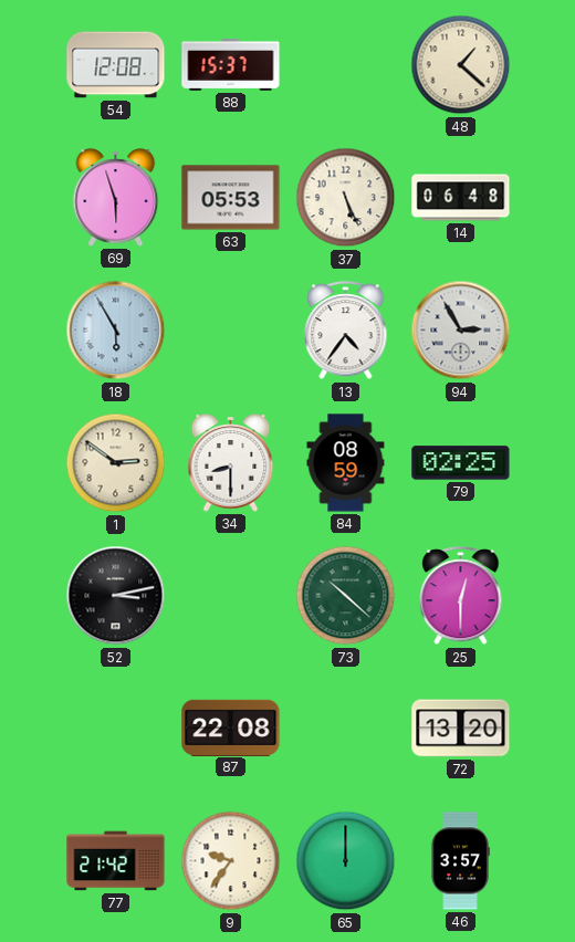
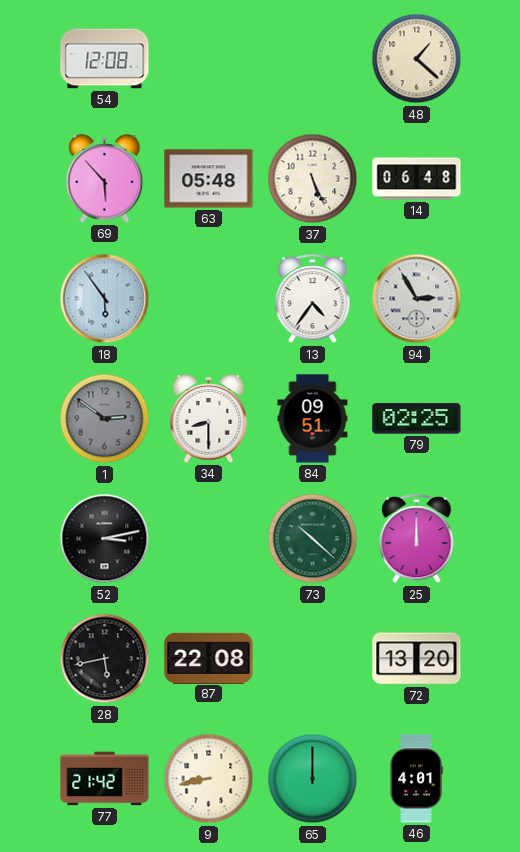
88: 15:37 -> none (231, 64)
69: 5:57 -> 5:53 (105, 179)
63: 05:53 -> 05:48 (209, 179)
18: 5:55 -> 5:54 (105, 299)
1 dial: cream -> grey (105, 419)
84: 08:59 -> 09:51 (313, 419)
25: 12:30 -> 12:00 (417, 539)
28: none -> 5:43 (105, 659)
9: 9:36 -> 8:43 (209, 779)
46: 3:57 -> 4:01 (416, 779)
